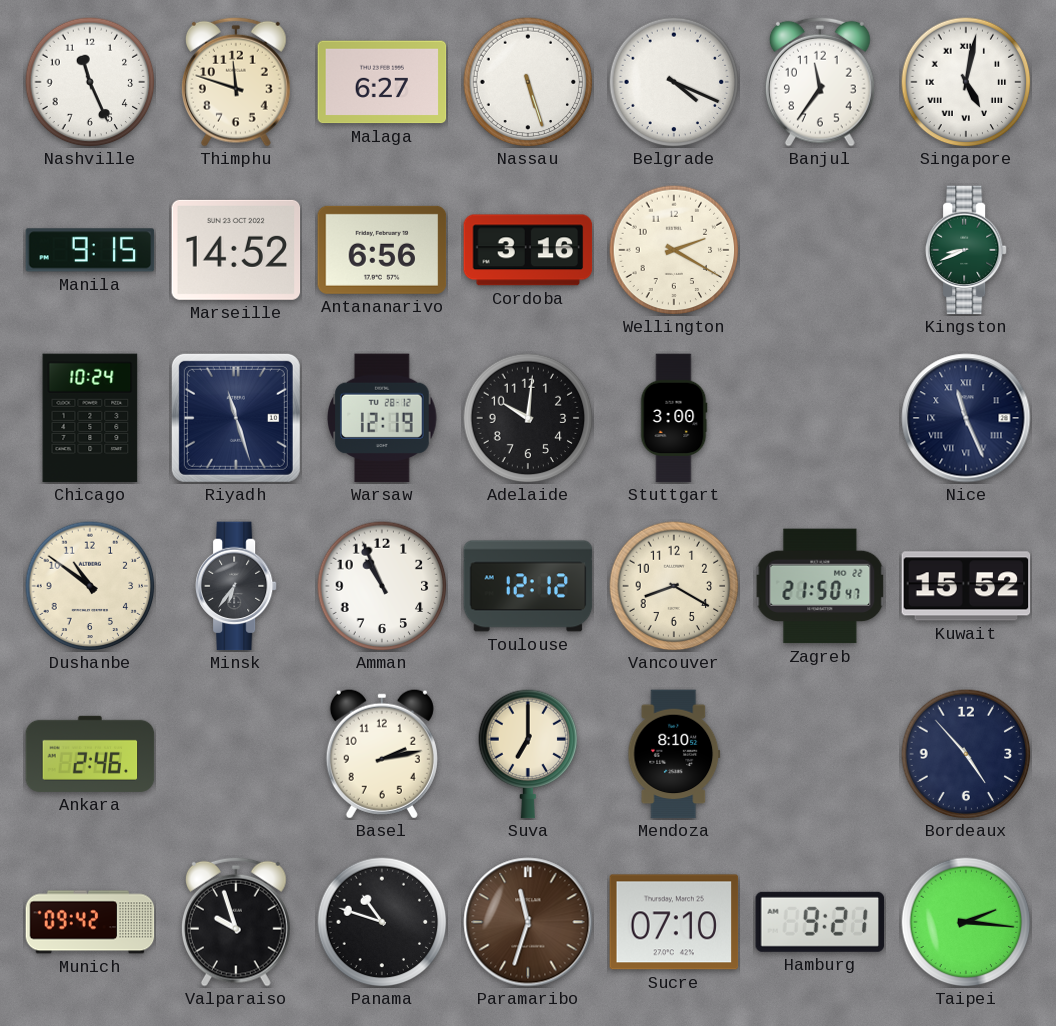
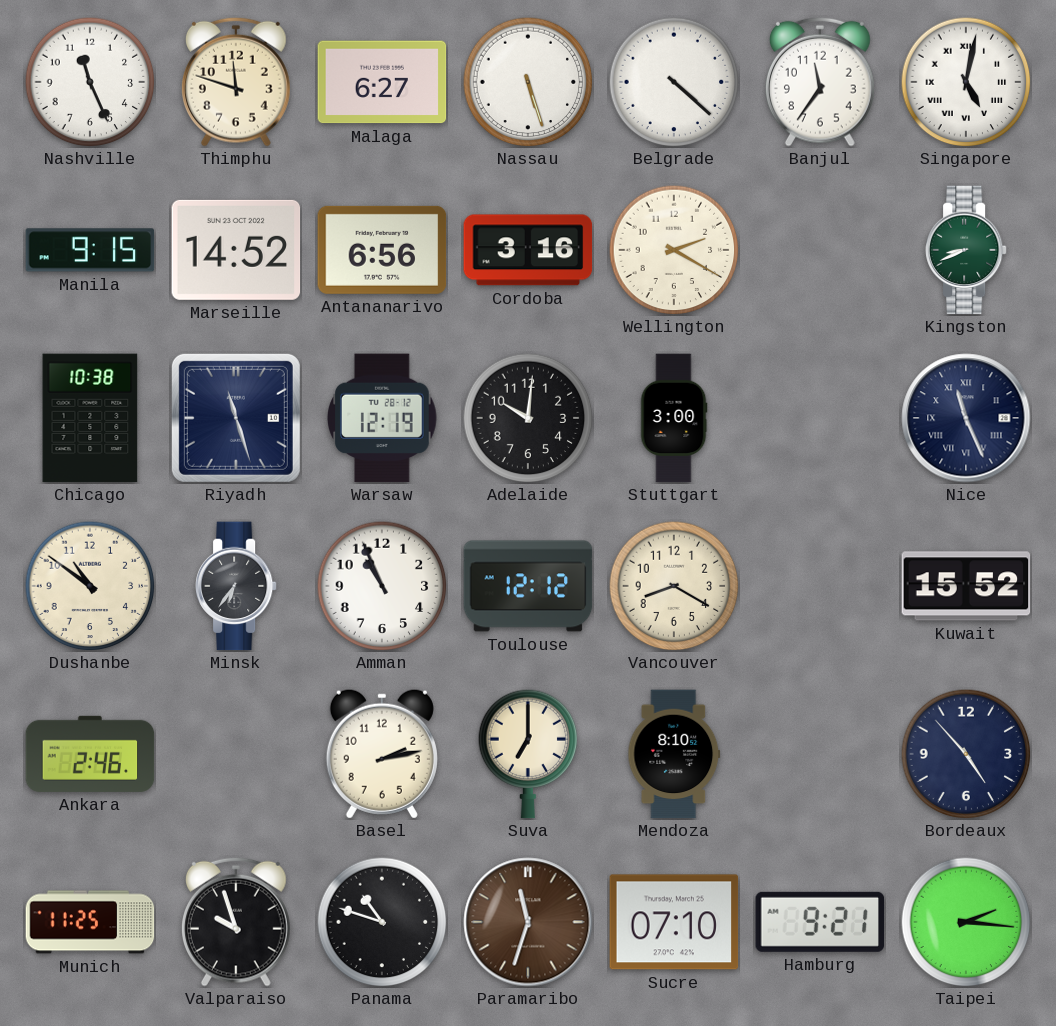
Belgrade: 4:19 -> 4:22 (674, 82)
Chicago: 10:24 -> 10:38 (90, 418)
Zagreb: 21:50 -> none (820, 586)
Munich: 09:42 -> 11:25 (90, 922)
